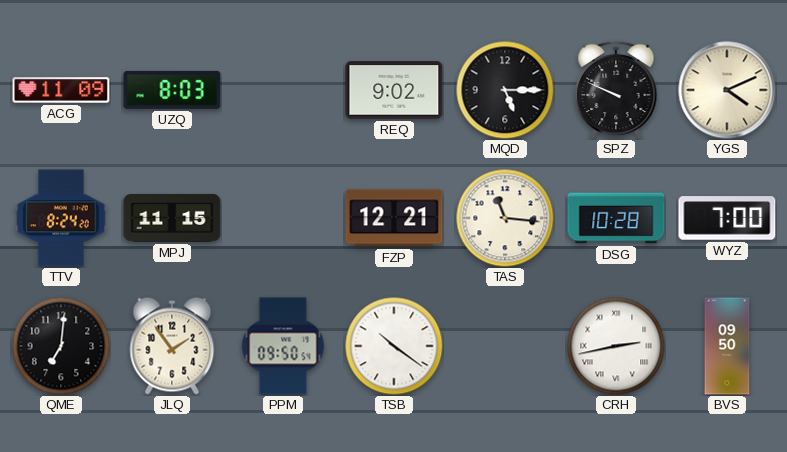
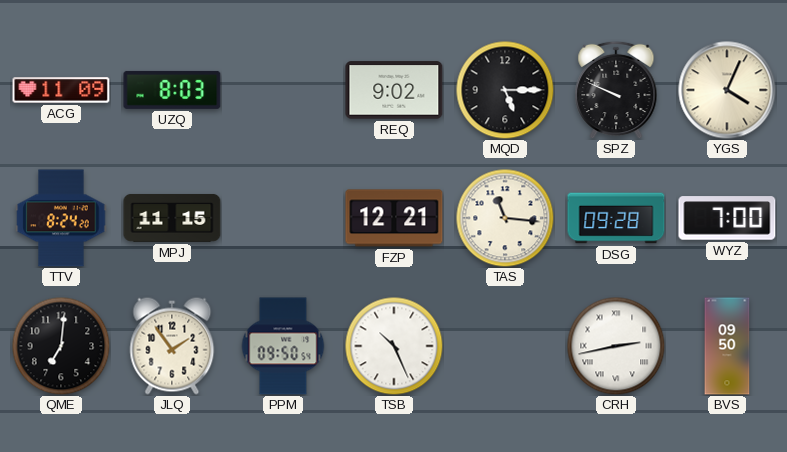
YGS: 4:11 -> 4:04 (727, 90)
DSG: 10:28 -> 09:28 (616, 218)
TSB: 10:21 -> 10:26 (394, 346)
